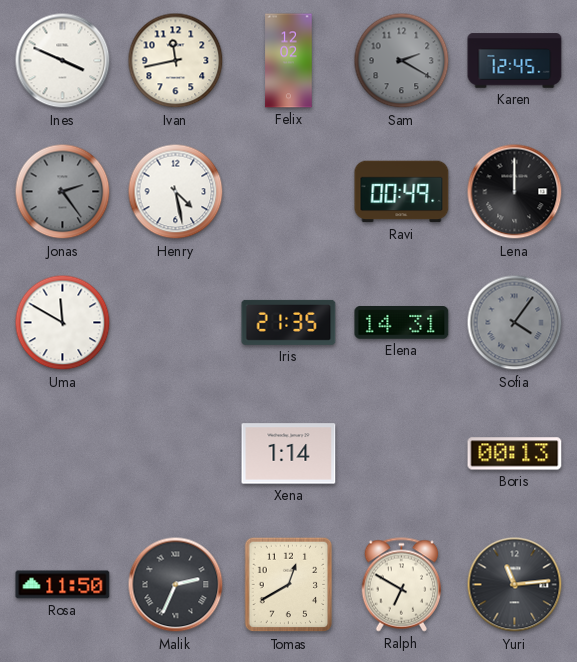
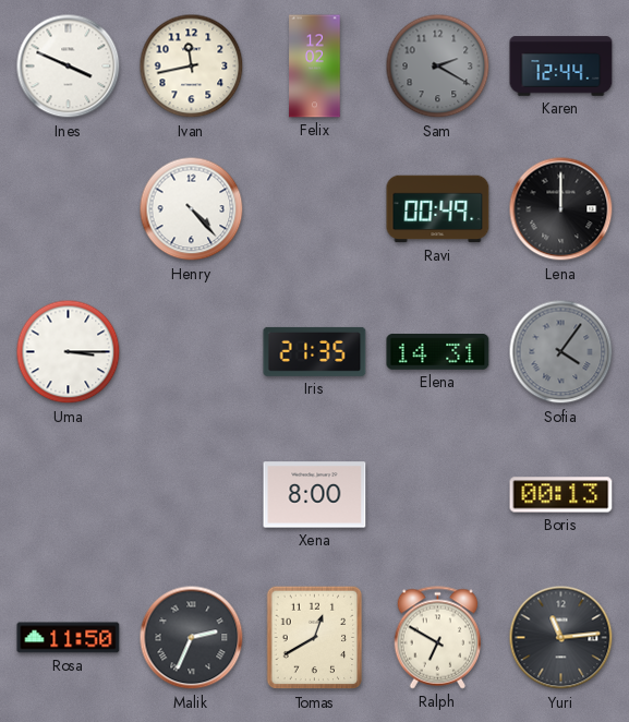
Karen: 12:45 -> 12:44 (561, 67)
Jonas: 2:24 -> none (63, 192)
Henry: 4:28 -> 4:23 (192, 209)
Uma: 11:50 -> 3:15 (69, 352)
Xena: 1:14 -> 8:00 (315, 495)
